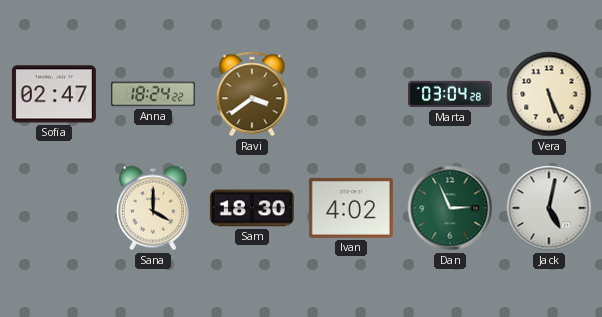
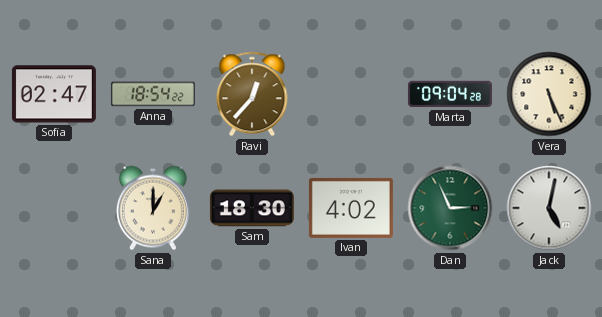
Anna: 18:24 -> 18:54 (153, 94)
Ravi: 3:39 -> 12:37 (252, 94)
Marta: 03:04 -> 09:04 (450, 94)
Sana: 4:00 -> 1:00 (153, 208)
